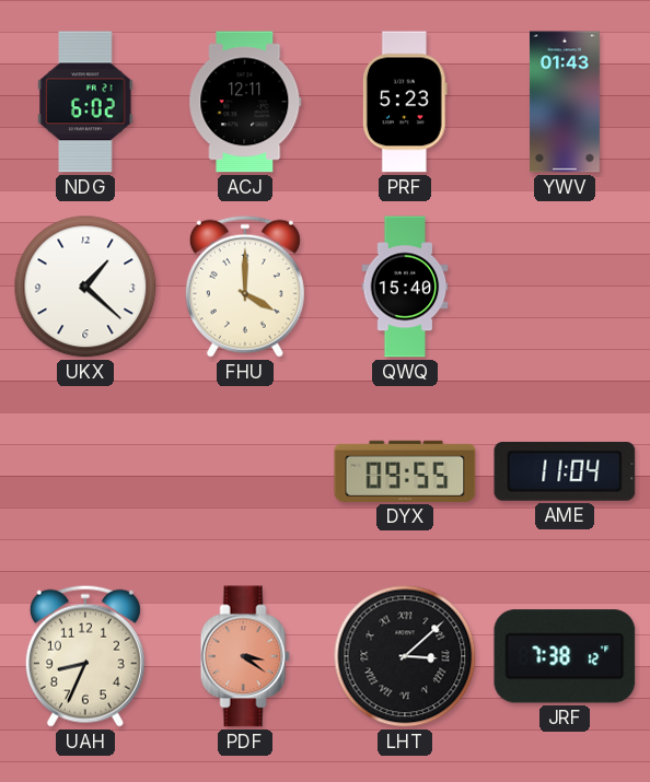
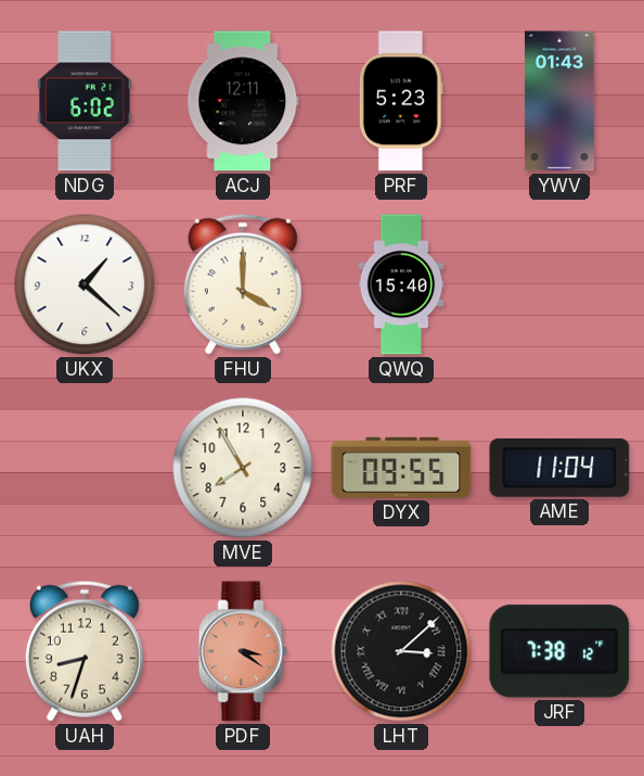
MVE: none -> 7:55 (243, 468)
UAH: 8:34 -> 8:33 (85, 651)
